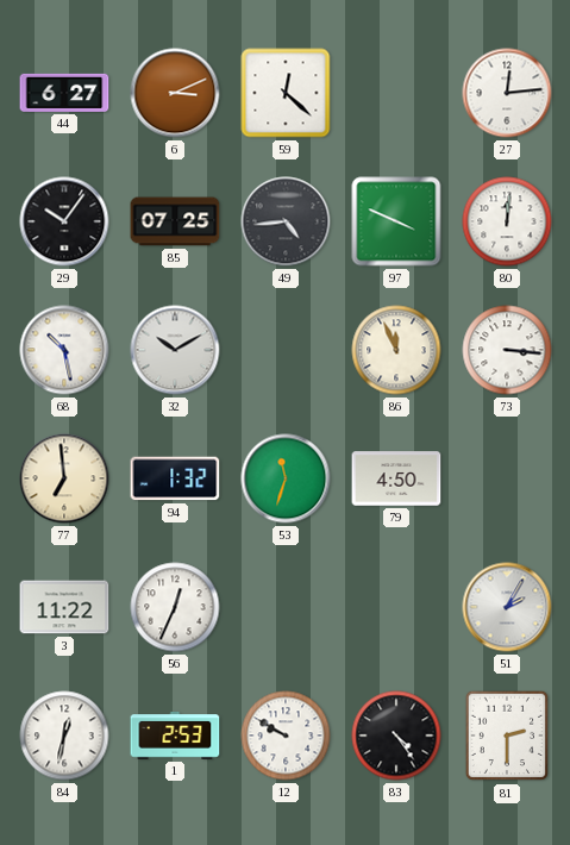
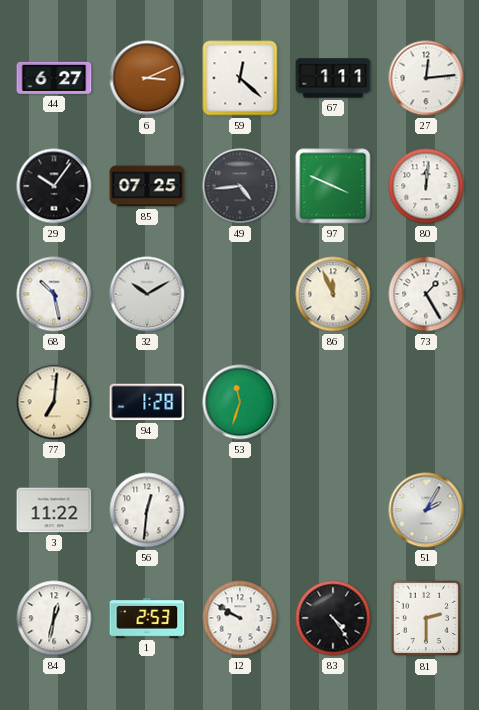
67: none -> 1:11 (333, 78)
73: 3:16 -> 1:25 (426, 294)
77: 6:59 -> 7:01 (54, 402)
94: 1:32 -> 1:28 (147, 402)
79: 4:50 -> none (396, 478)
56: 12:34 -> 12:31 (147, 510)
